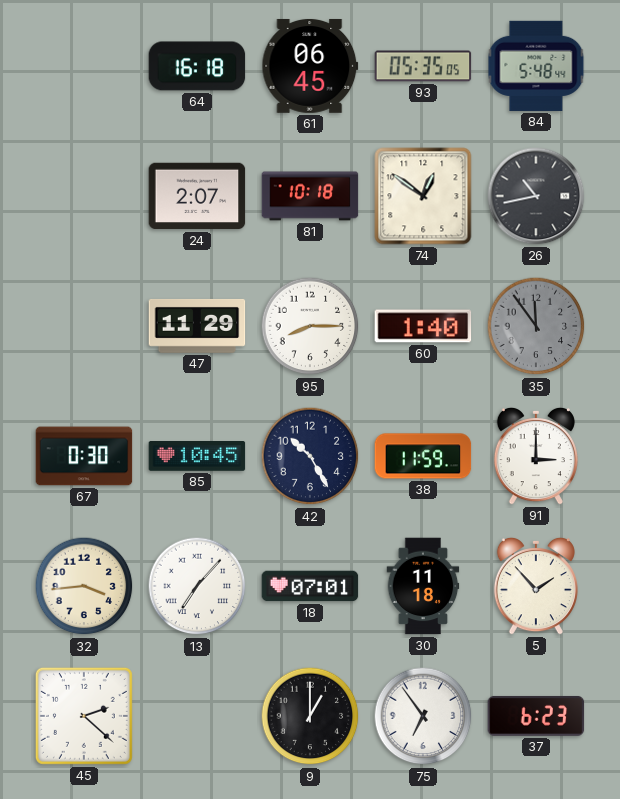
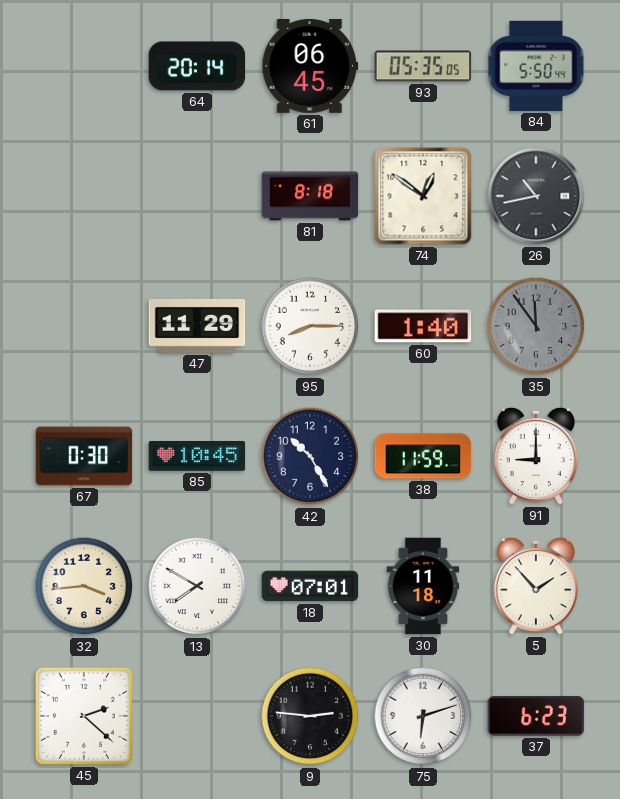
64: 16:18 -> 20:14 (197, 66)
84: 5:48 -> 5:50 (536, 66)
24: 2:07 -> none (197, 196)
81: 10:18 -> 8:18 (310, 196)
91: 3:00 -> 9:00 (536, 456)
13: 7:07 -> 7:50 (197, 586)
9: 1:00 -> 2:46 (310, 716)
75: 6:54 -> 6:12 (423, 716)
